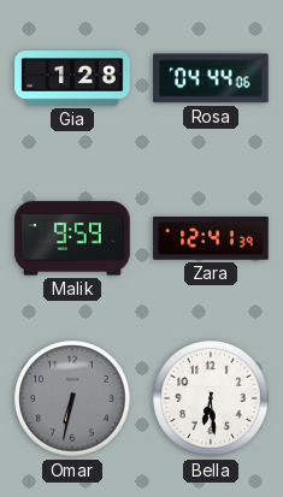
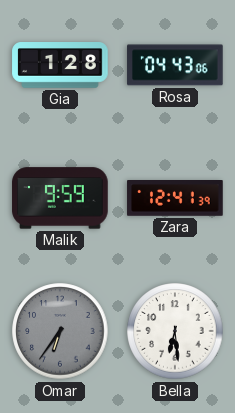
Rosa: 04:44 -> 04:43 (175, 65)
Omar: 6:32 -> 6:36 (60, 331)
